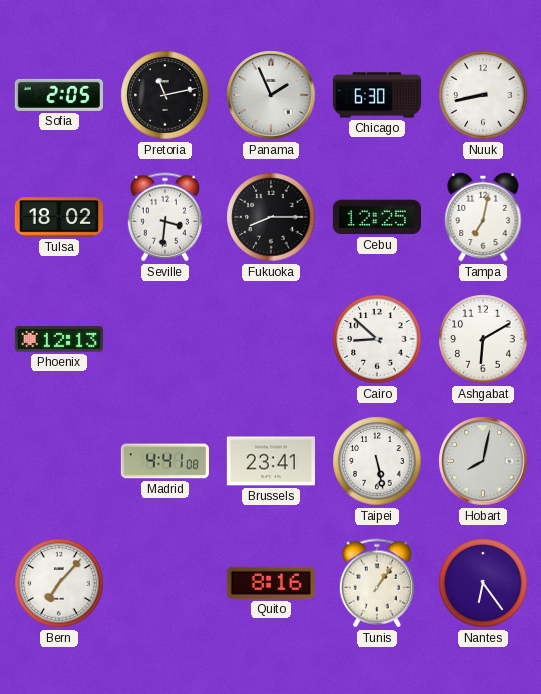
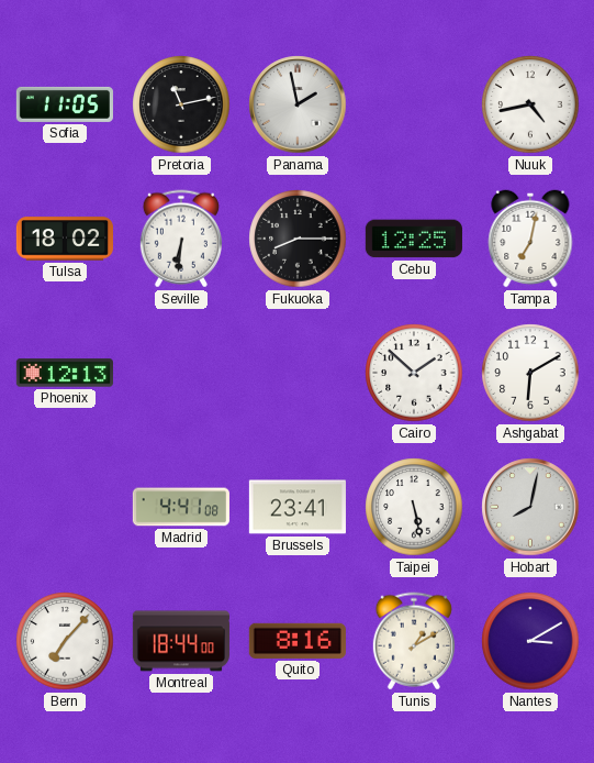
Sofia: 2:05 -> 11:05 (65, 104)
Panama: 1:56 -> 1:58 (298, 104)
Chicago: 6:30 -> none (377, 95)
Nuuk: 8:43 -> 4:43 (530, 104)
Seville: 3:31 -> 6:31 (181, 239)
Cairo: 8:52 -> 1:52 (414, 373)
Montreal: none -> 18:44 (181, 641)
Tunis: 1:06 -> 1:10 (414, 641)
Nantes: 6:24 -> 3:10 (530, 641)
